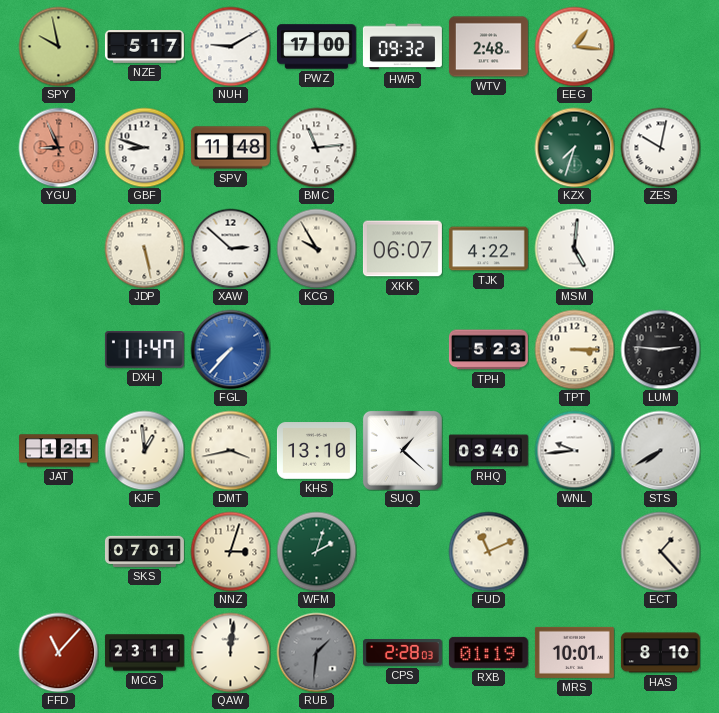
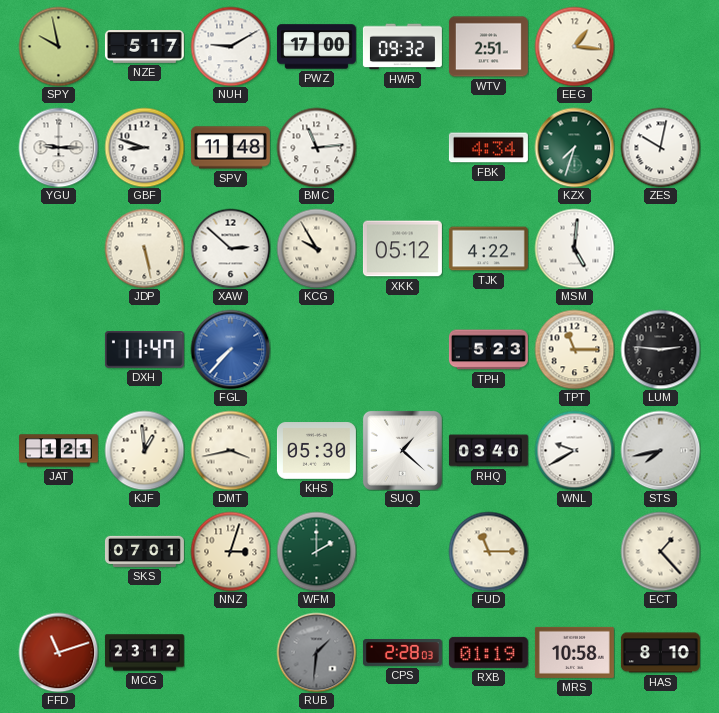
WTV: 2:48 -> 2:51 (488, 47)
YGU: 8:56 -> 9:15 (58, 147)
YGU dial: salmon -> white (58, 147)
FBK: none -> 4:34 (488, 148)
XKK: 06:07 -> 05:12 (402, 249)
TPT: 3:15 -> 11:15 (574, 349)
KHS: 13:10 -> 05:30 (316, 451)
WNL: 9:44 -> 9:40 (574, 450)
STS: 7:40 -> 7:43 (660, 450)
WFM: 2:03 -> 2:00 (316, 551)
FUD: 11:11 -> 11:15 (488, 551)
FFD: 11:07 -> 11:12 (58, 652)
MCG: 23:11 -> 23:12 (144, 653)
QAW: 12:01 -> none (230, 652)
MRS: 10:01 -> 10:58 (574, 652)
